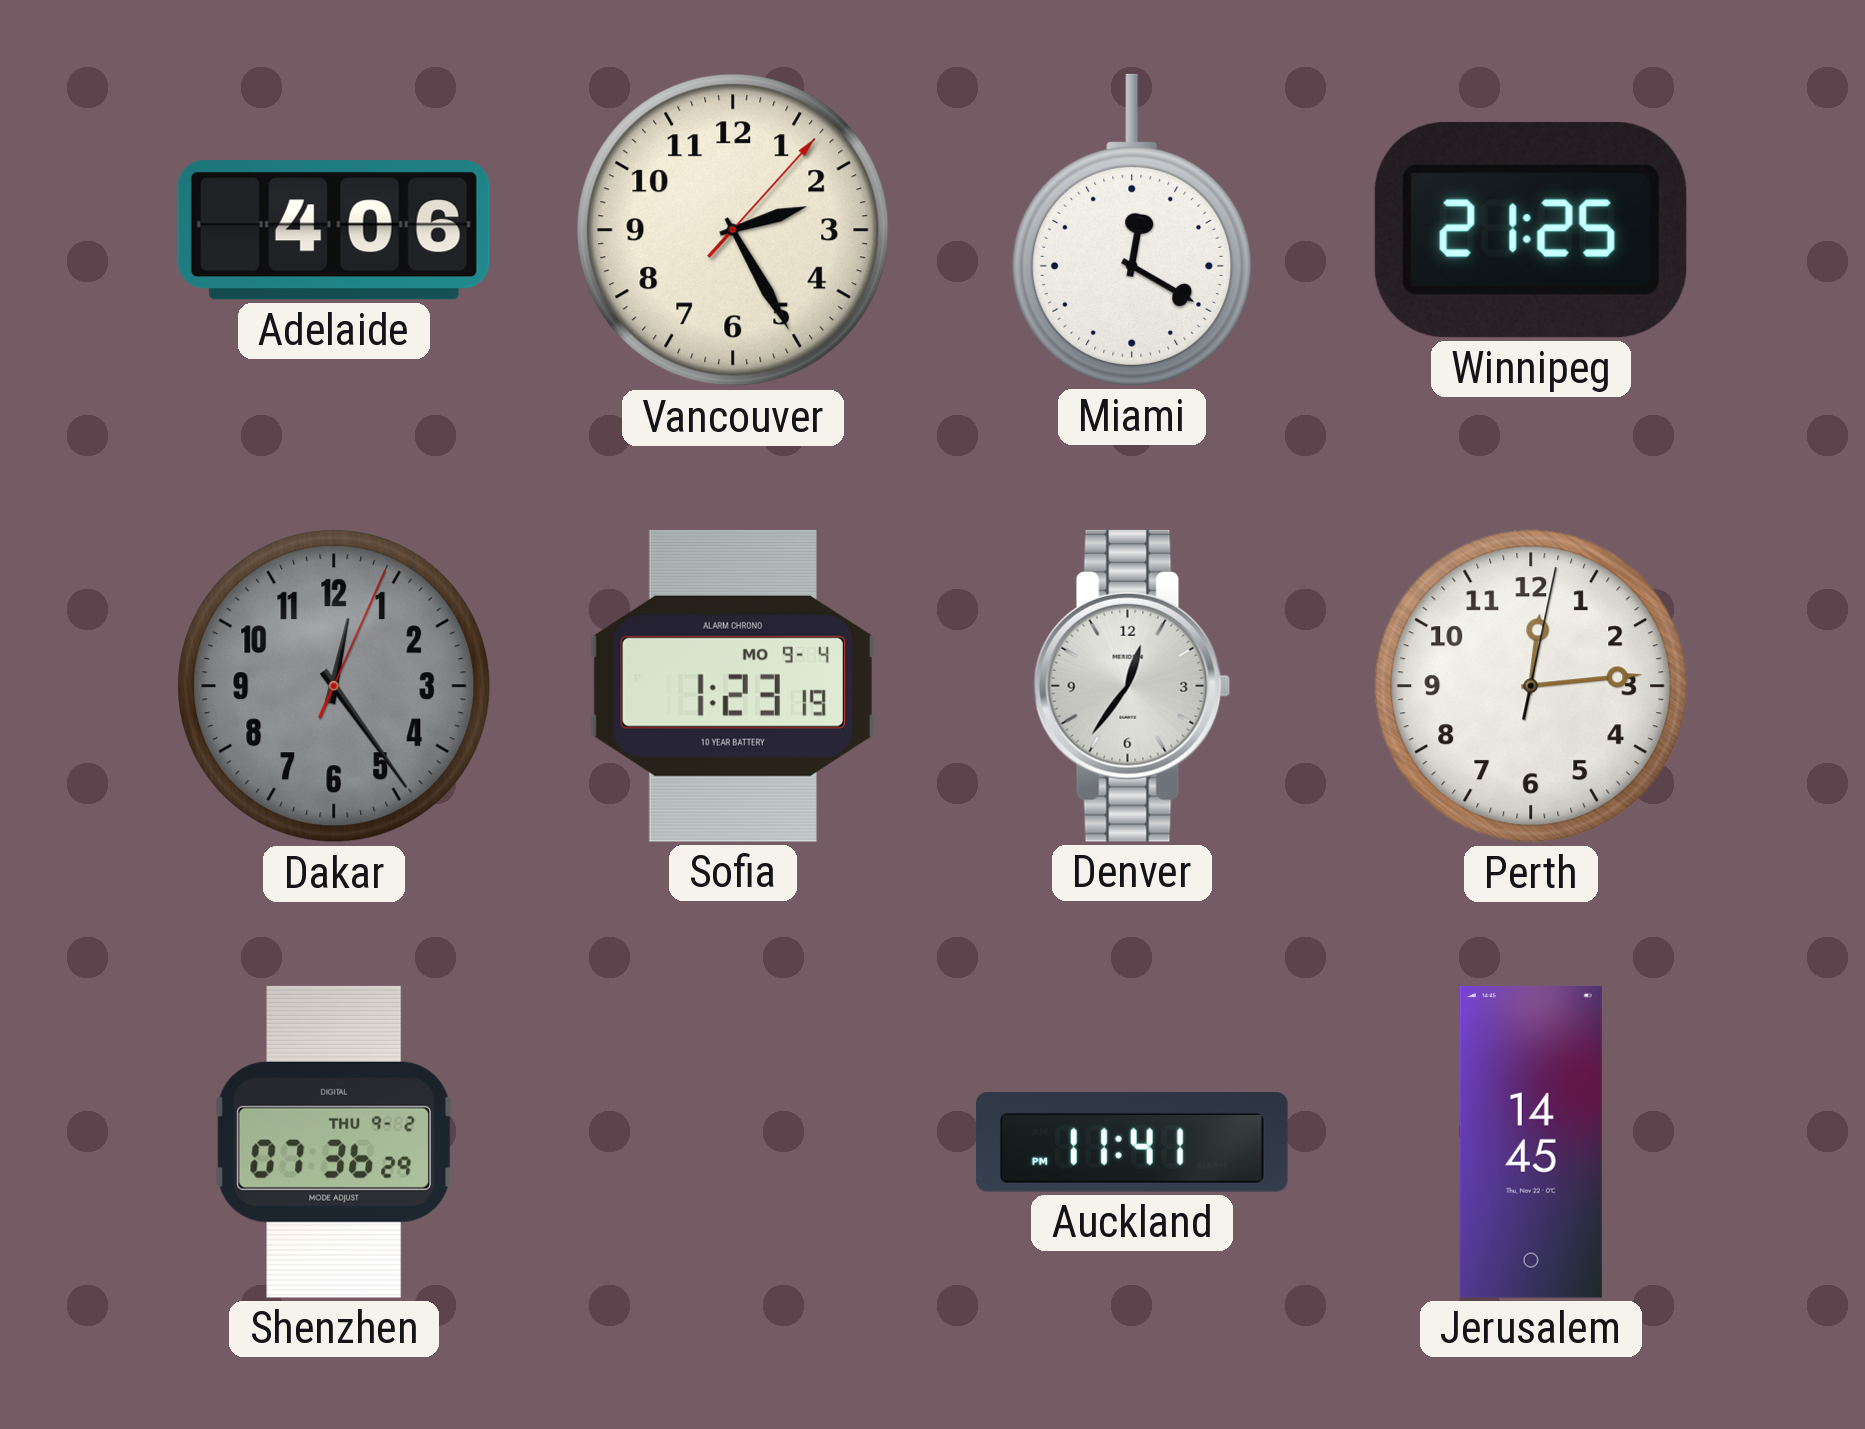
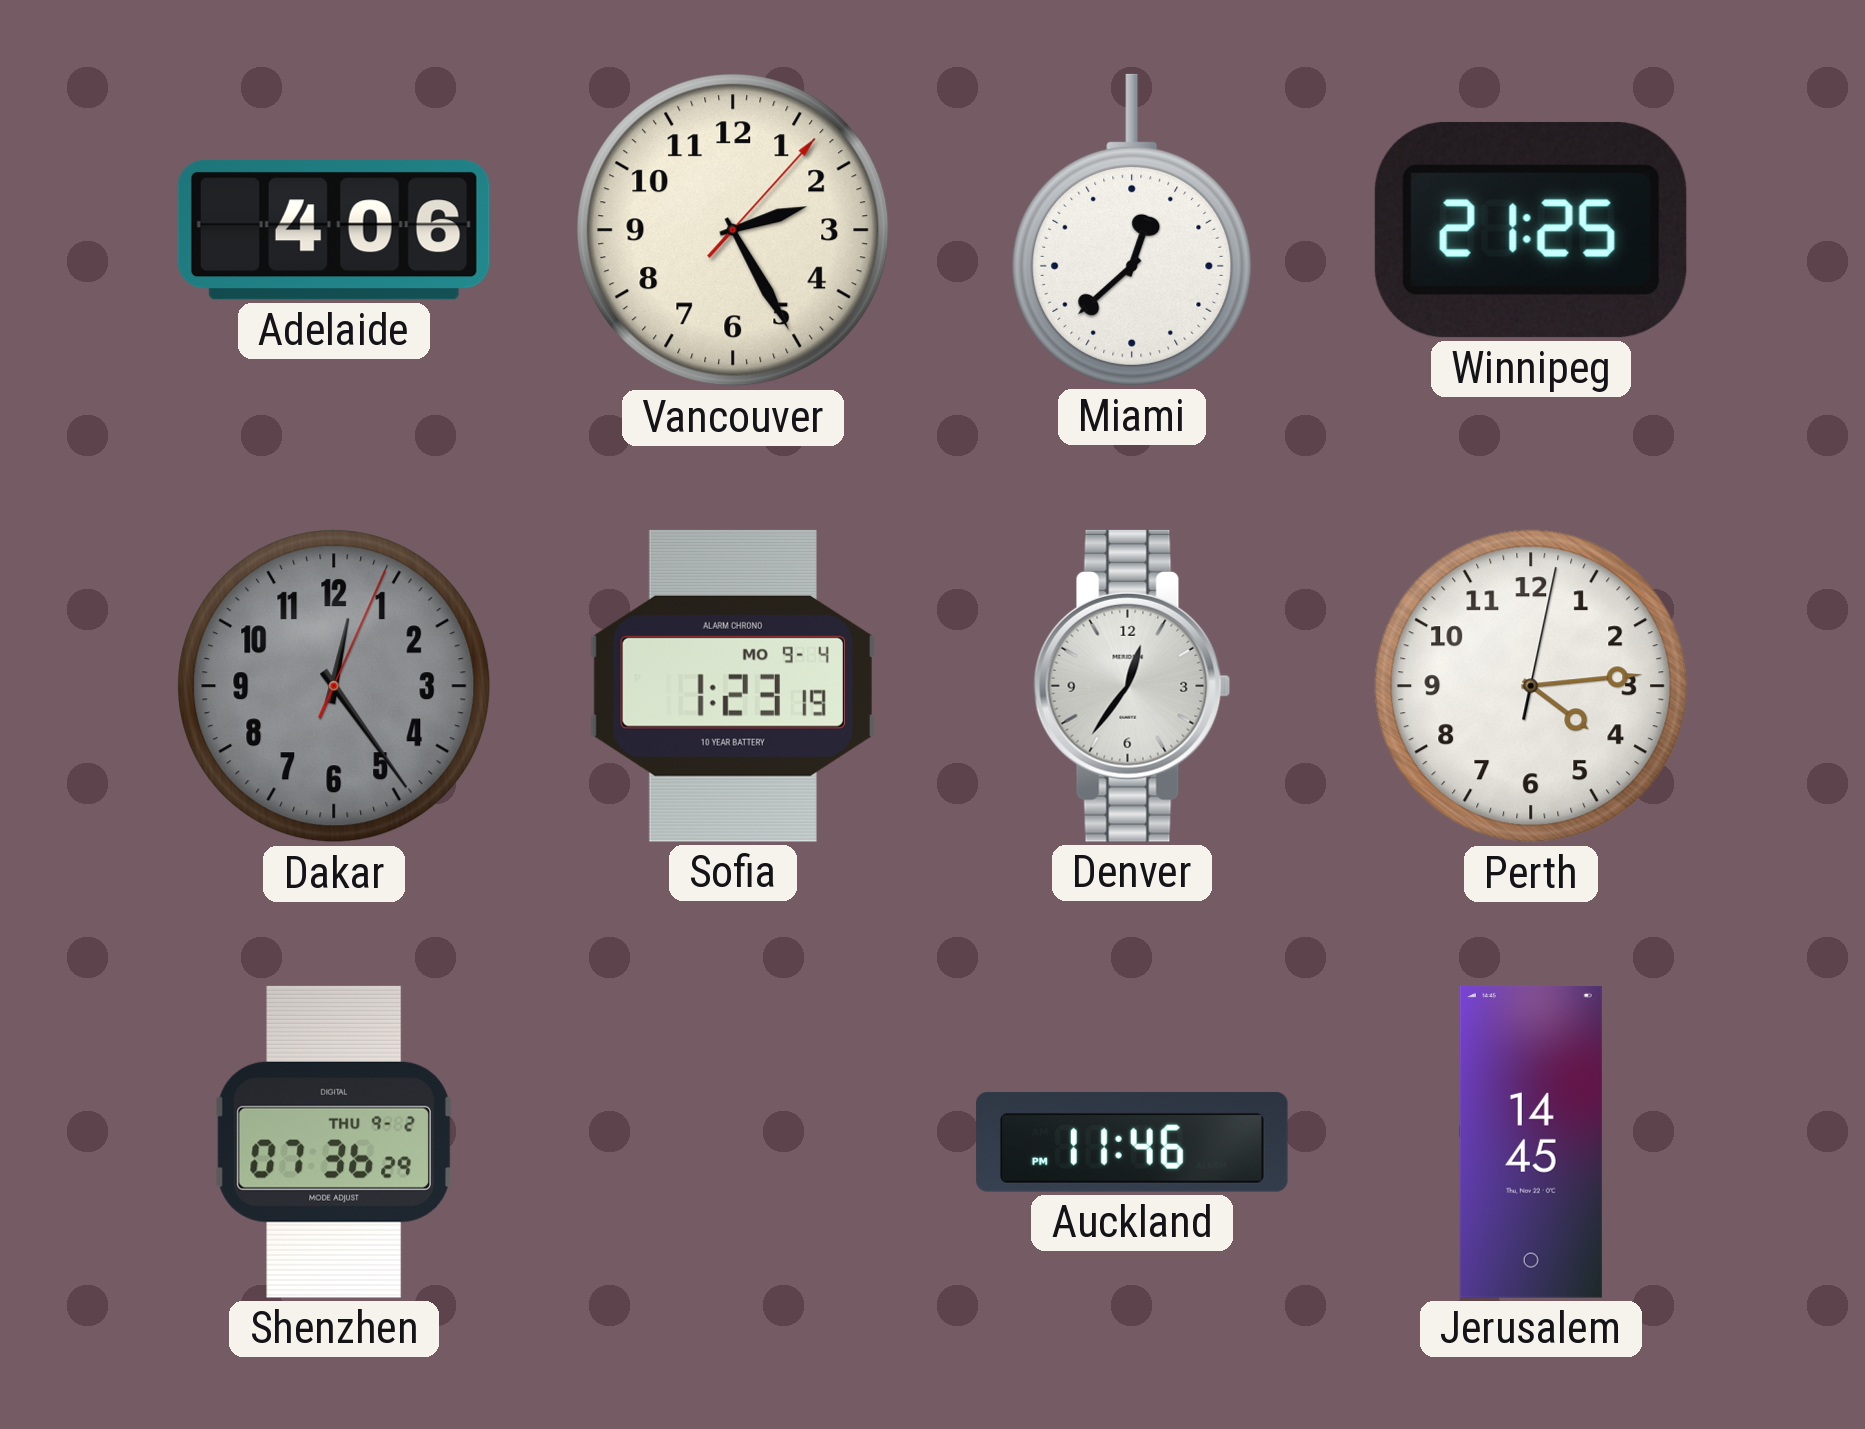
Miami: 12:20 -> 12:38 (1132, 230)
Perth: 12:14 -> 4:14 (1531, 686)
Auckland: 11:41 -> 11:46 (1132, 1142)
